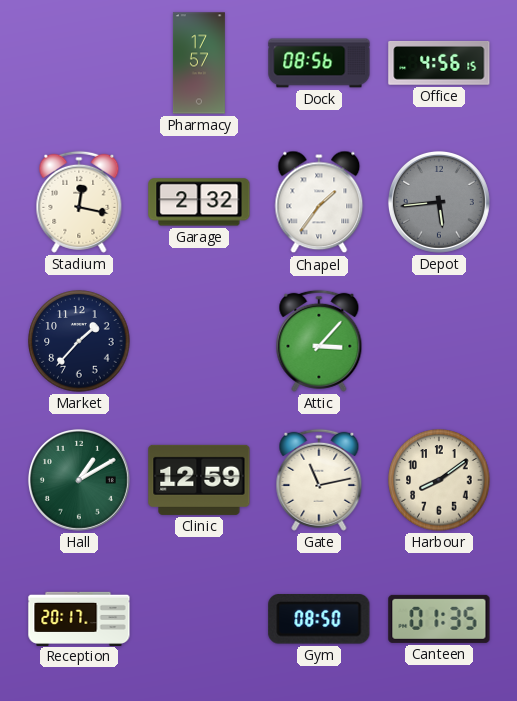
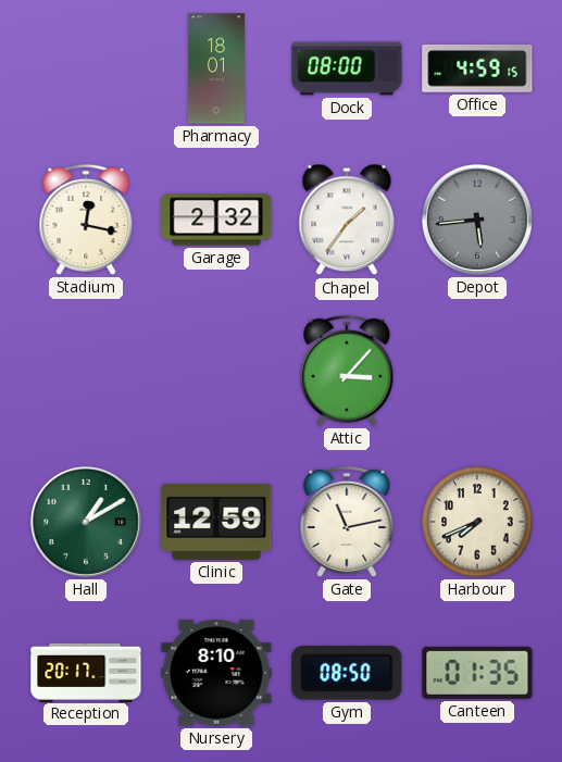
Pharmacy: 17:57 -> 18:01 (216, 68)
Dock: 08:56 -> 08:00 (347, 68)
Office: 4:56 -> 4:59 (477, 68)
Market: 1:37 -> none (79, 341)
Harbour: 8:09 -> 7:41 (477, 522)
Nursery: none -> 8:10 (216, 673)
